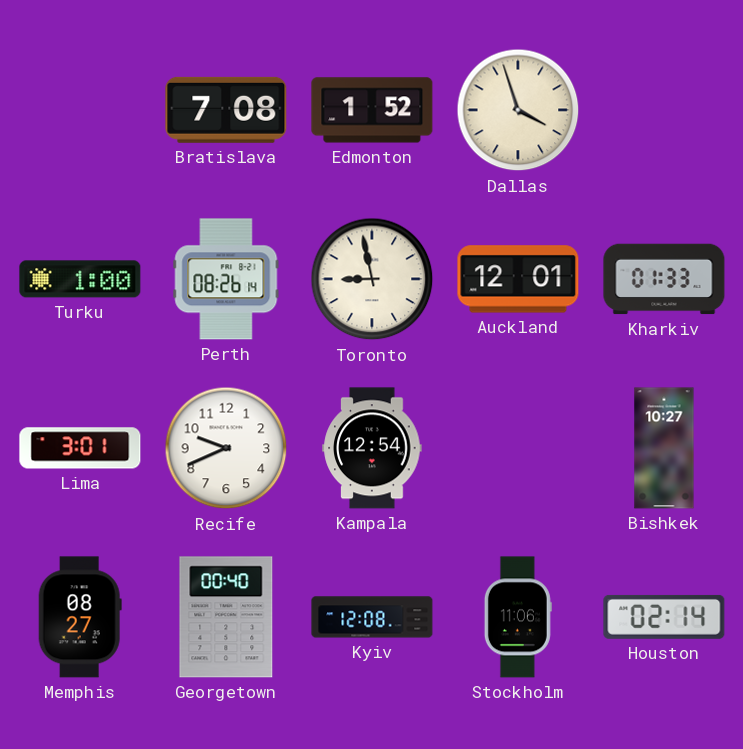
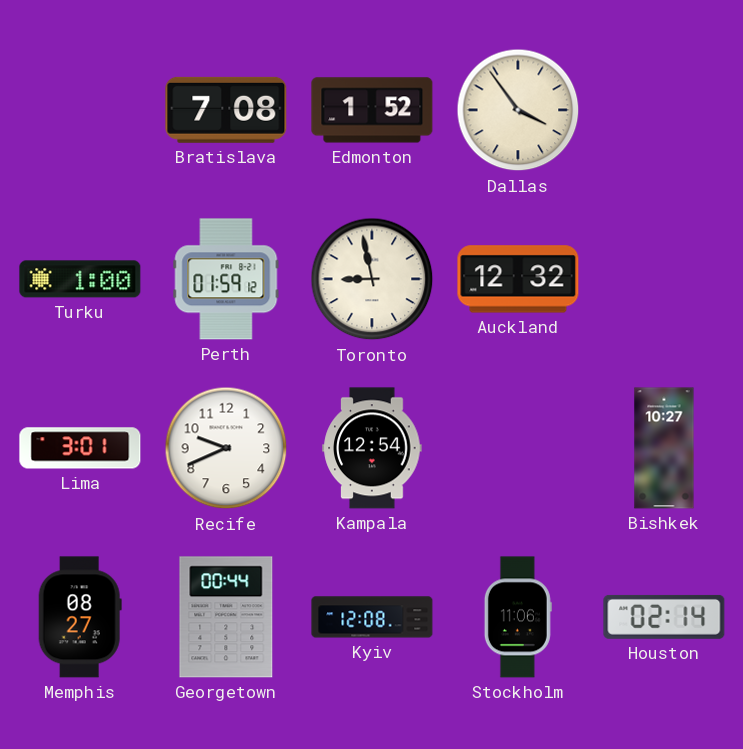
Dallas: 3:57 -> 3:54 (518, 110)
Perth: 08:26 -> 01:59 (226, 279)
Auckland: 12:01 -> 12:32 (518, 279)
Kharkiv: 01:33 -> none (664, 279)
Georgetown: 00:40 -> 00:44 (226, 617)
